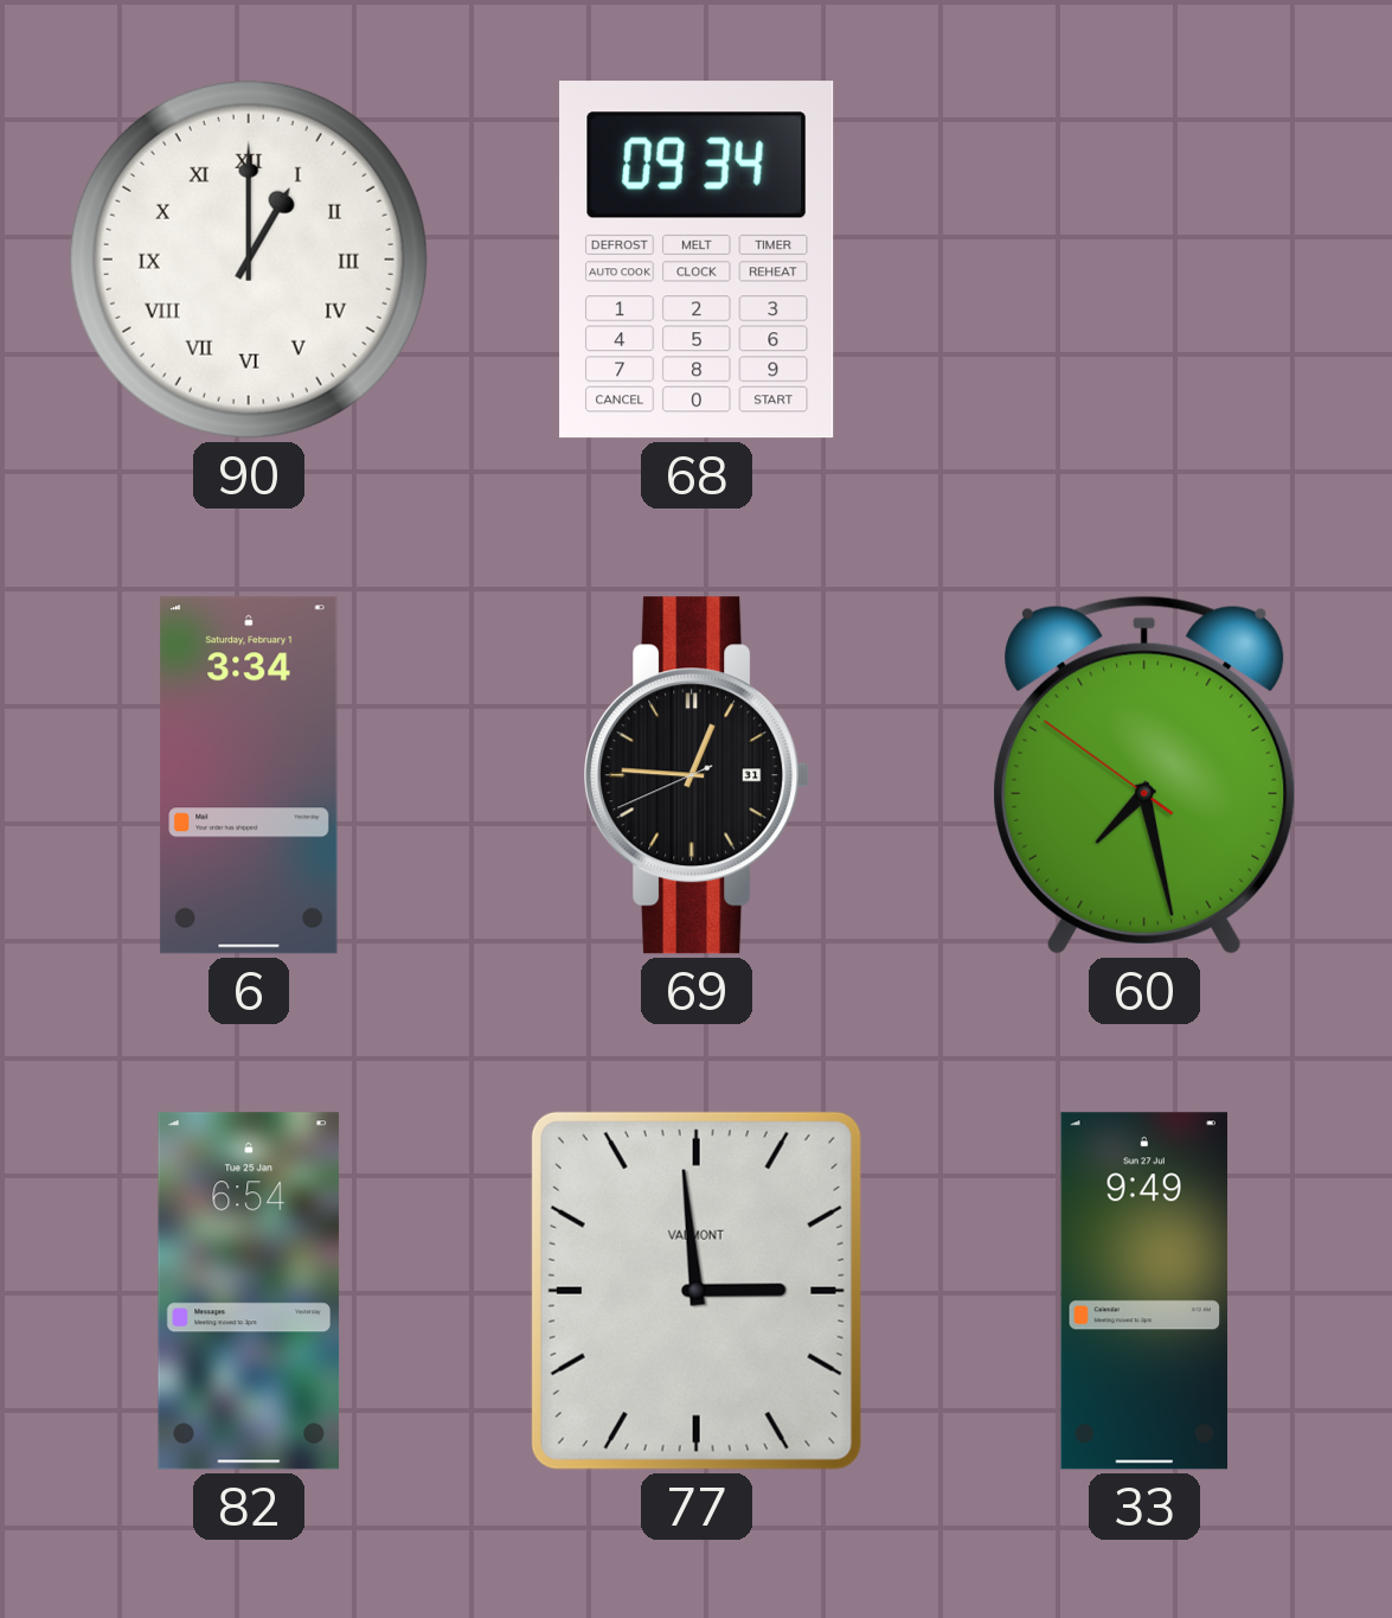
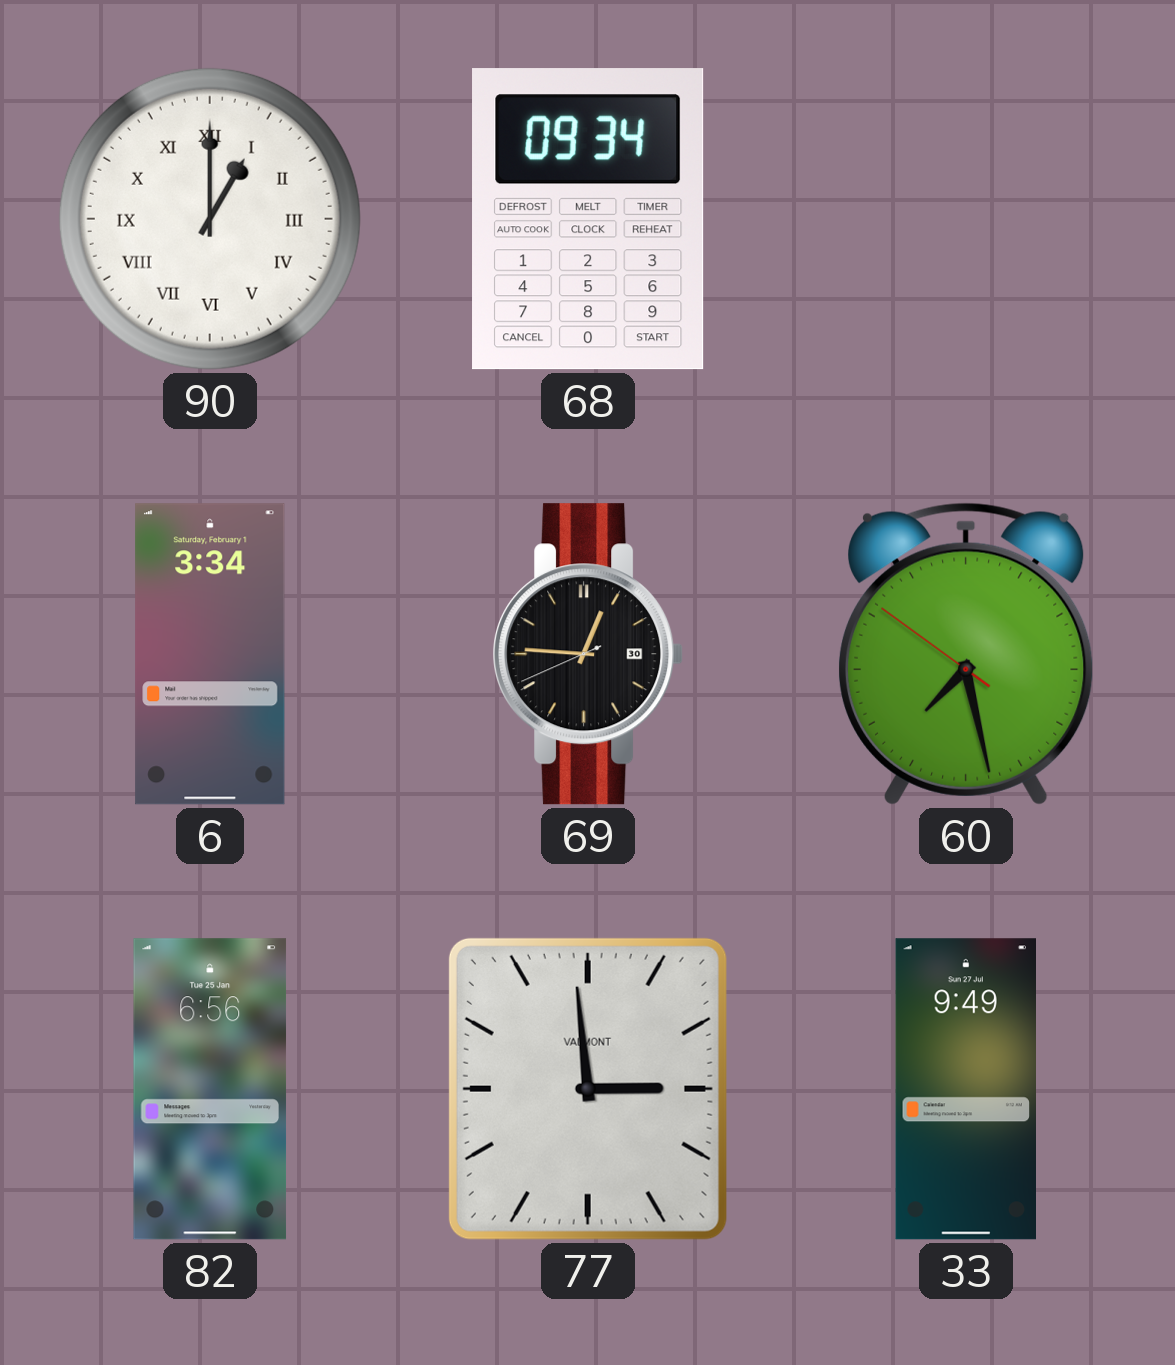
69 date: 31 -> 30 (588, 654)
82: 6:54 -> 6:56 (210, 1089)
